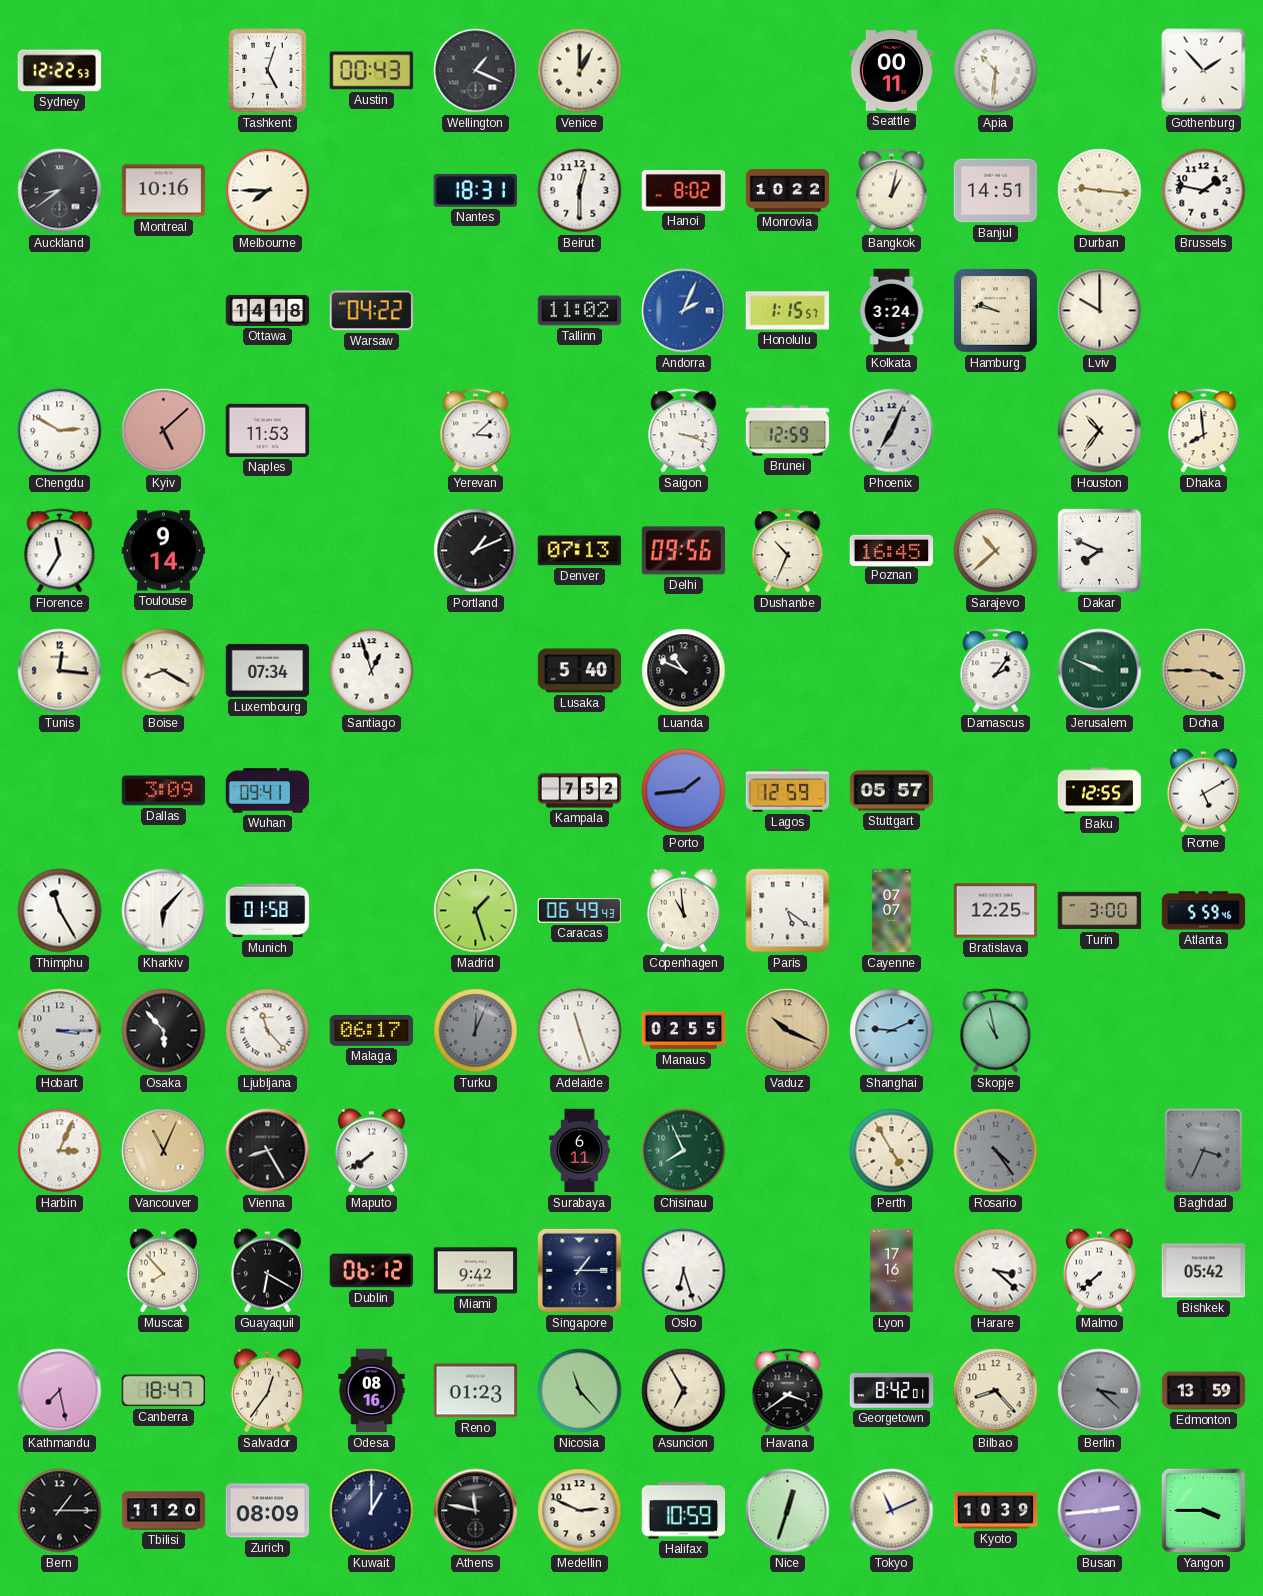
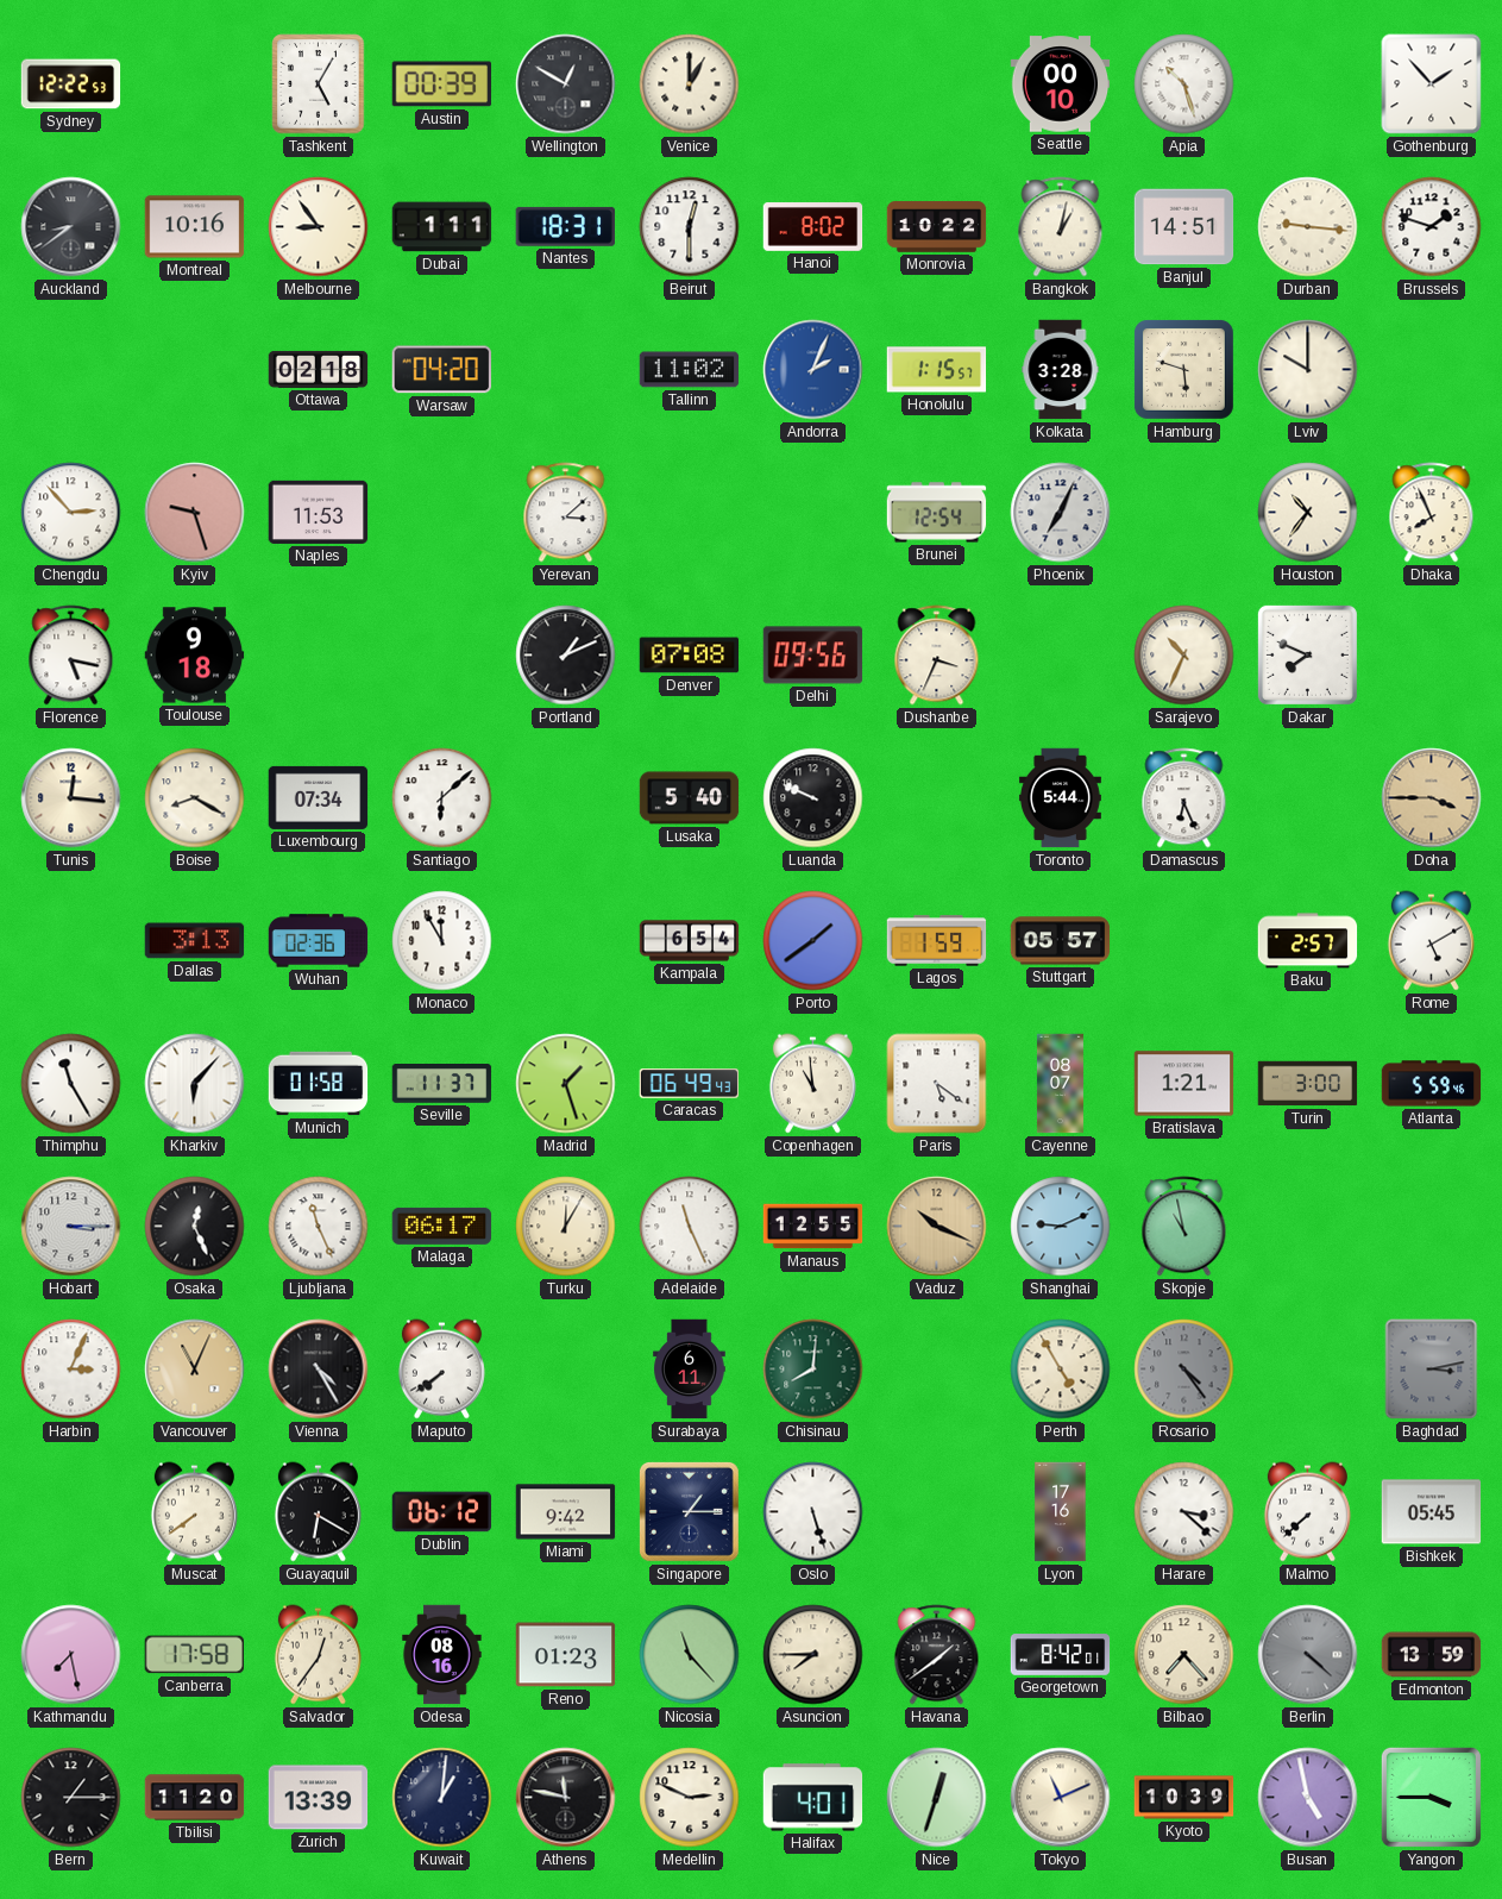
Tashkent: 5:03 -> 5:05 (319, 84)
Austin: 00:43 -> 00:39 (442, 84)
Wellington: 1:19 -> 12:50 (566, 84)
Seattle: 00:11 -> 00:10 (1061, 84)
Apia: 10:31 -> 10:27 (1184, 84)
Melbourne: 7:45 -> 8:54 (319, 227)
Dubai: none -> 1:11 (442, 227)
Brussels: 1:47 -> 1:48 (1432, 227)
Ottawa: 14:18 -> 02:18 (319, 369)
Warsaw: 04:22 -> 04:20 (441, 370)
Kolkata: 3:24 -> 3:28 (1061, 370)
Hamburg: 9:47 -> 5:48 (1183, 369)
Chengdu: 2:50 -> 2:53 (71, 513)
Kyiv: 5:08 -> 9:27 (195, 513)
Saigon: 3:18 -> none (684, 431)
Brunei: 12:59 -> 12:54 (937, 513)
Dhaka: 7:59 -> 7:56 (1432, 513)
Florence: 11:35 -> 5:17 (71, 656)
Toulouse: 9:14 -> 9:18 (195, 656)
Denver: 07:13 -> 07:08 (690, 656)
Dushanbe: 10:34 -> 3:34 (937, 656)
Poznan: 16:45 -> none (892, 550)
Sarajevo: 10:38 -> 10:34 (1184, 656)
Santiago: 12:57 -> 6:08 (442, 798)
Luanda: 10:49 -> 9:49 (813, 798)
Toronto: none -> 5:44 (1060, 798)
Damascus: 2:06 -> 6:26 (1184, 798)
Jerusalem: 9:49 -> none (1100, 671)
Dallas: 3:09 -> 3:13 (195, 941)
Wuhan: 09:41 -> 02:36 (319, 941)
Monaco: none -> 11:55 (442, 941)
Kampala: 7:52 -> 6:54 (690, 941)
Porto: 1:44 -> 1:39 (813, 941)
Lagos: 12:59 -> 1:59 (937, 941)
Baku: 12:55 -> 2:57 (1308, 941)
Seville: none -> 11:37 (442, 1084)
Cayenne: 07:07 -> 08:07 (1060, 1084)
Bratislava: 12:25 -> 1:21 (1184, 1084)
Osaka: 5:53 -> 12:26 (195, 1227)
Ljubljana: 11:23 -> 11:26 (319, 1227)
Turku: 12:04 -> 12:05 (566, 1227)
Turku dial: grey -> cream (566, 1227)
Adelaide: 11:27 -> 11:26 (690, 1227)
Manaus: 02:55 -> 12:55 (813, 1227)
Vienna: 8:25 -> 4:25 (319, 1370)
Chisinau: 7:56 -> 8:01 (813, 1370)
Baghdad: 3:34 -> 3:13 (1432, 1370)
Muscat: 7:53 -> 7:39 (194, 1512)
Oslo: 6:27 -> 5:27 (813, 1512)
Bishkek: 05:42 -> 05:45 (1432, 1512)
Canberra: 18:47 -> 17:58 (194, 1655)
Asuncion: 6:55 -> 7:45 (813, 1655)
Havana: 3:39 -> 1:39 (937, 1655)
Bilbao: 8:23 -> 7:23 (1184, 1655)
Berlin: 3:22 -> 4:22 (1308, 1655)
Zurich: 08:09 -> 13:39 (319, 1798)
Kuwait: 1:00 -> 1:01 (442, 1798)
Halifax: 10:59 -> 4:01 (813, 1798)
Busan: 2:44 -> 4:58 (1308, 1798)
